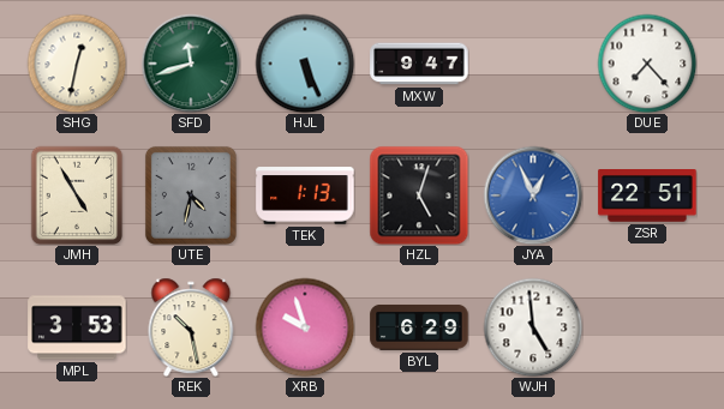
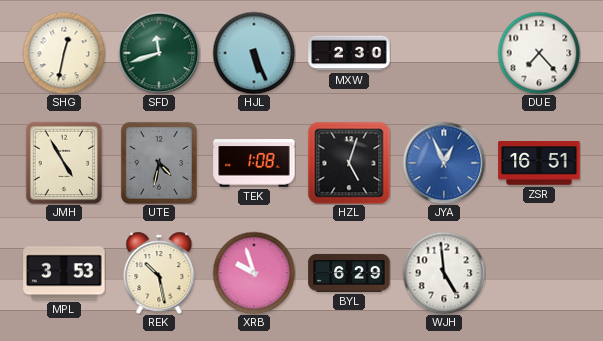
MXW: 9:47 -> 2:30 (349, 53)
TEK: 1:13 -> 1:08 (254, 163)
ZSR: 22:51 -> 16:51 (539, 163)
